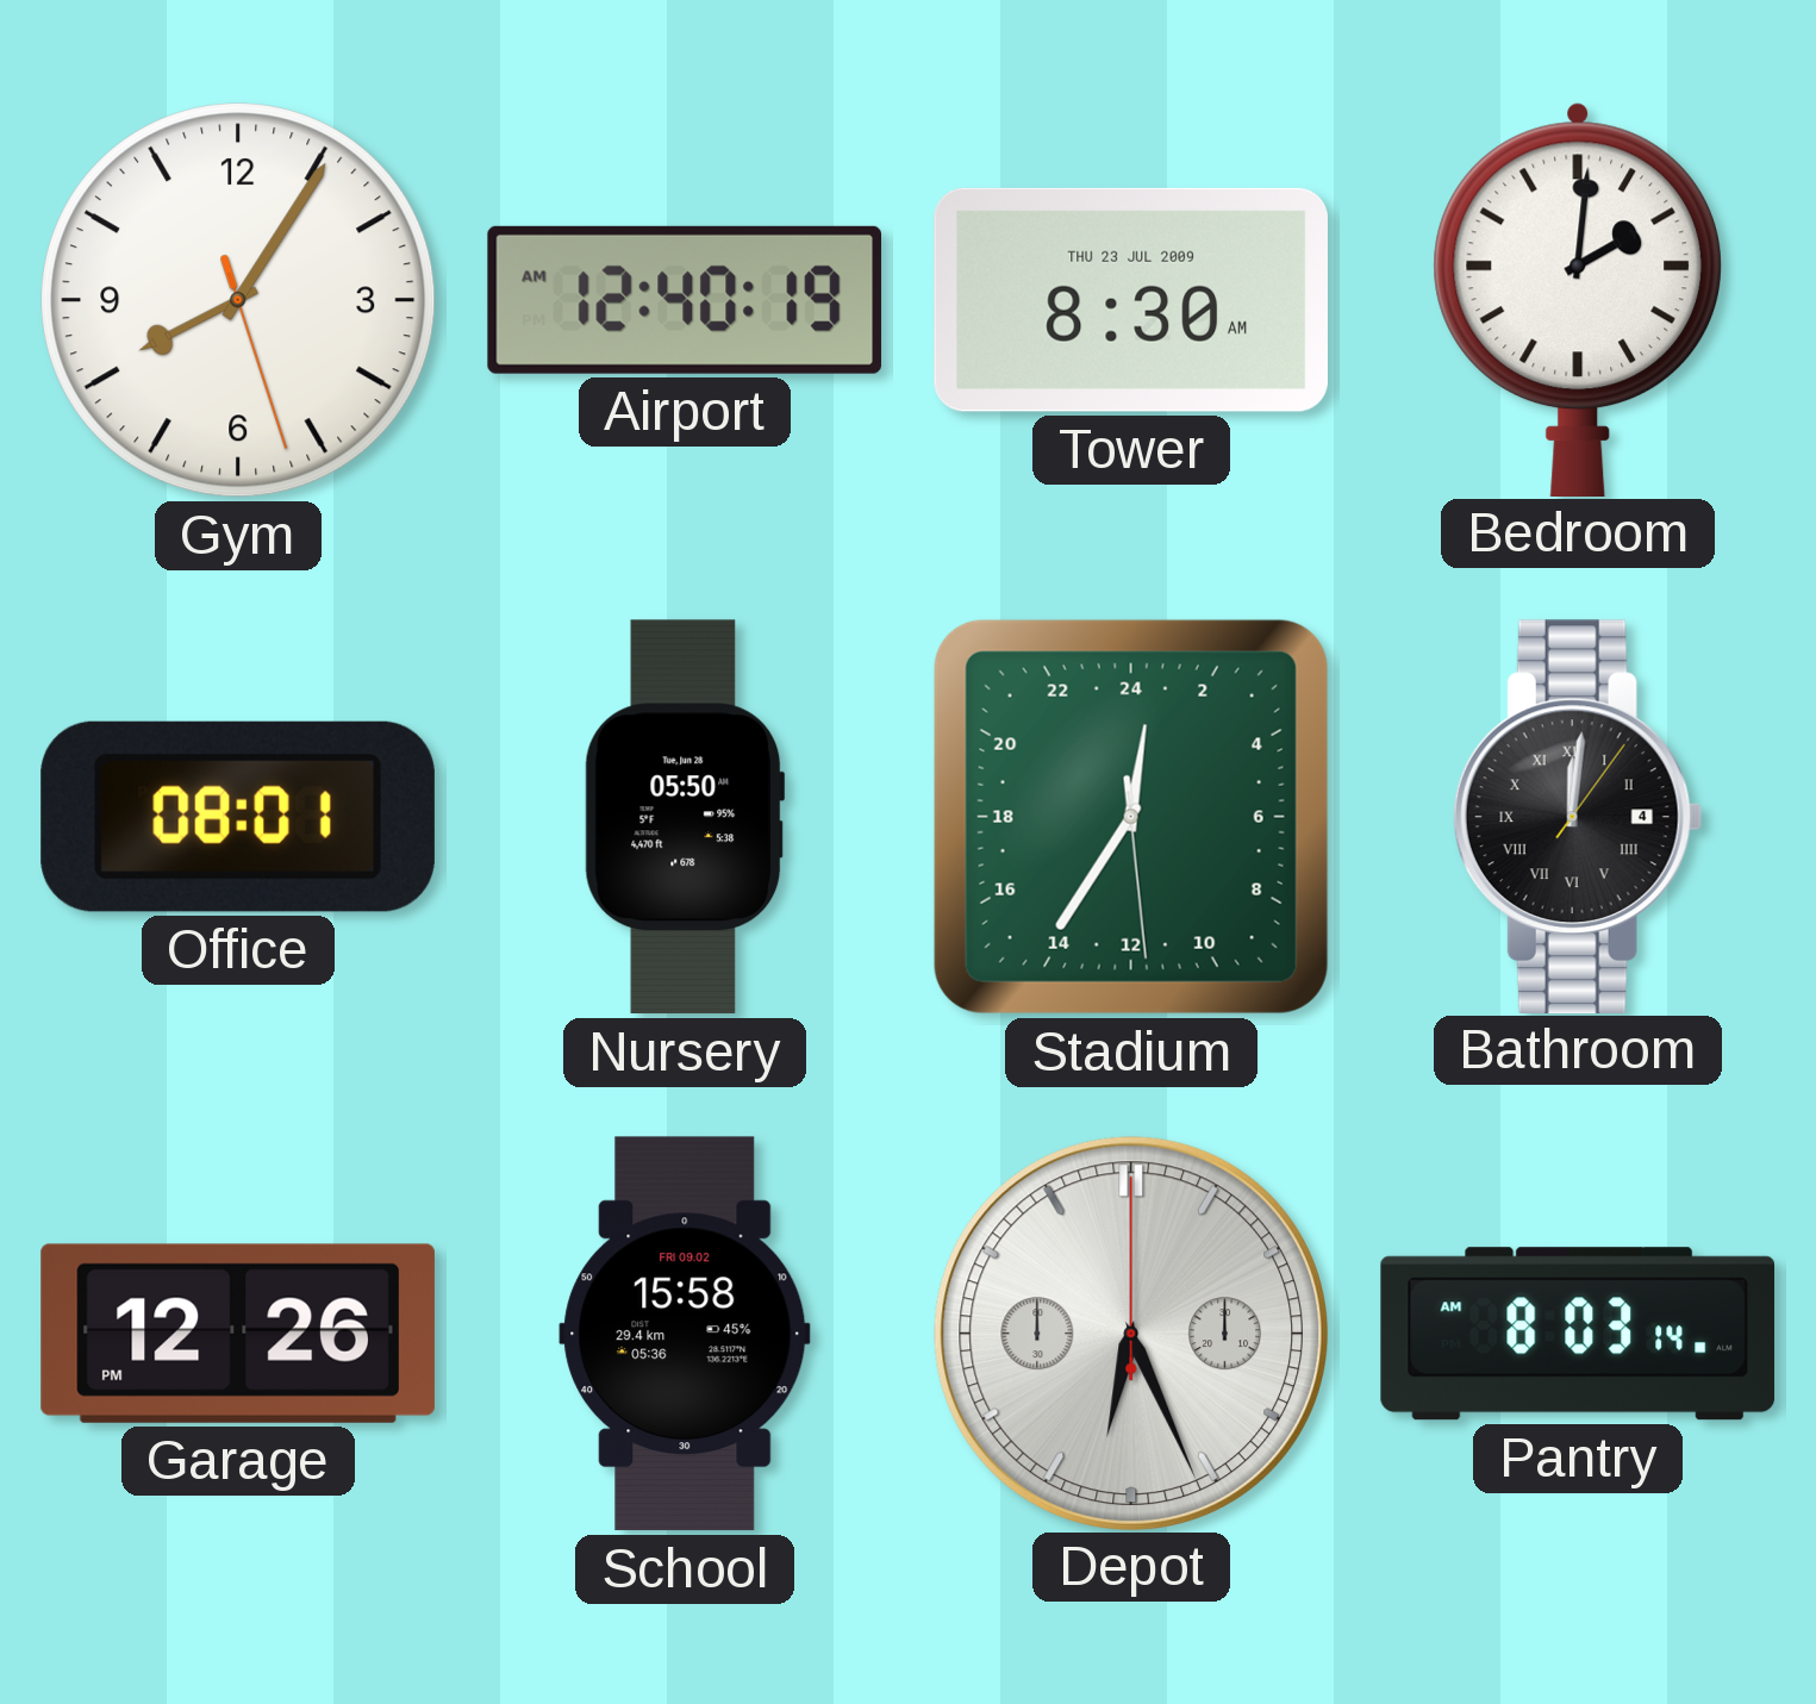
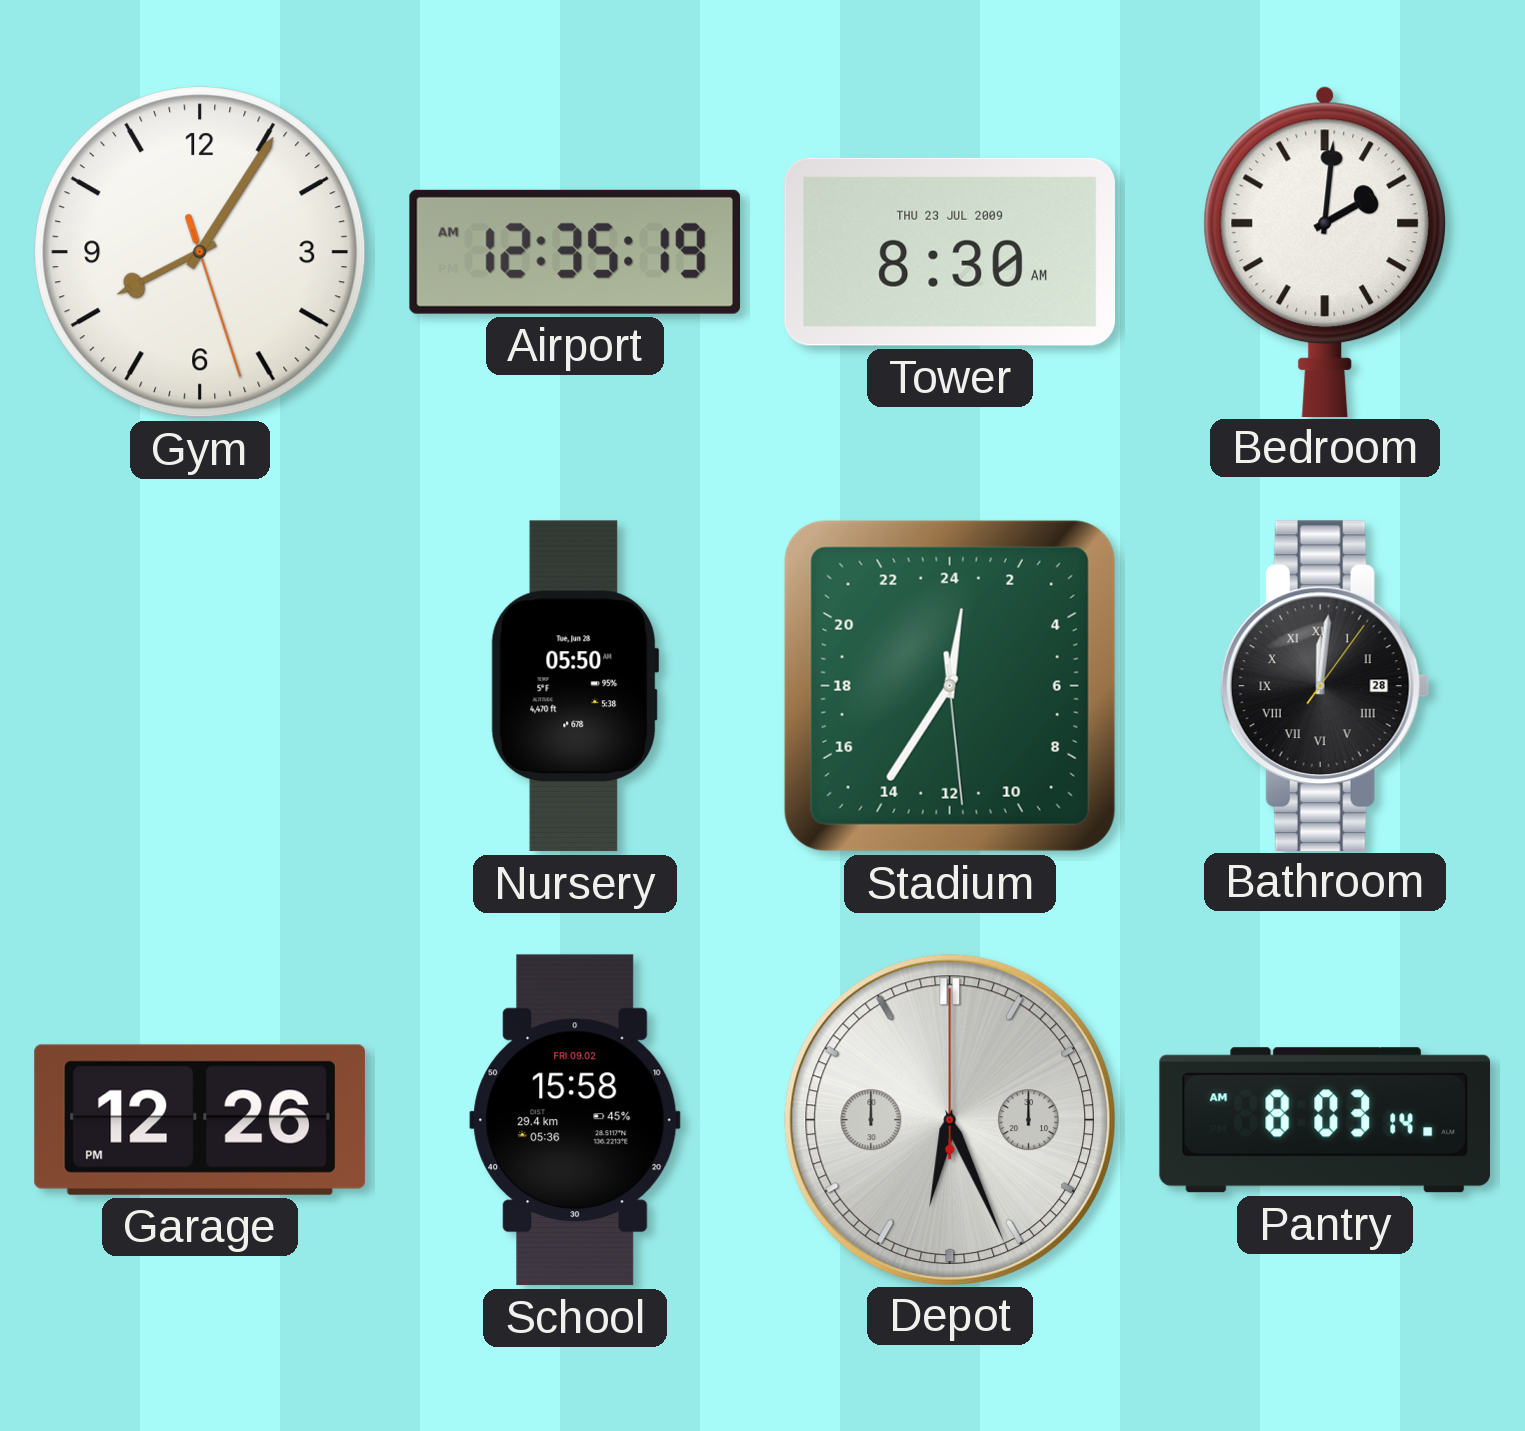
Airport: 12:40 -> 12:35 (575, 252)
Office: 08:01 -> none (238, 817)
Bathroom date: 4 -> 28 (1325, 685)
